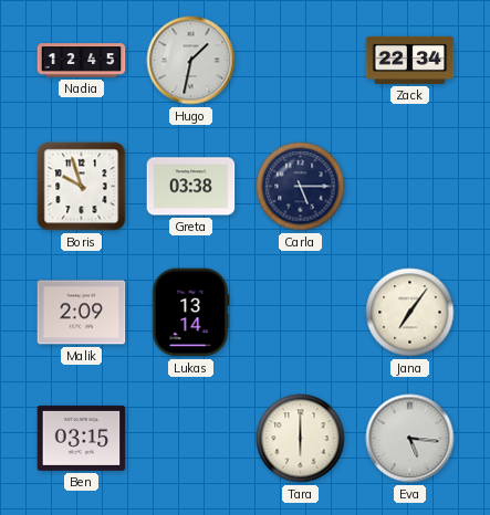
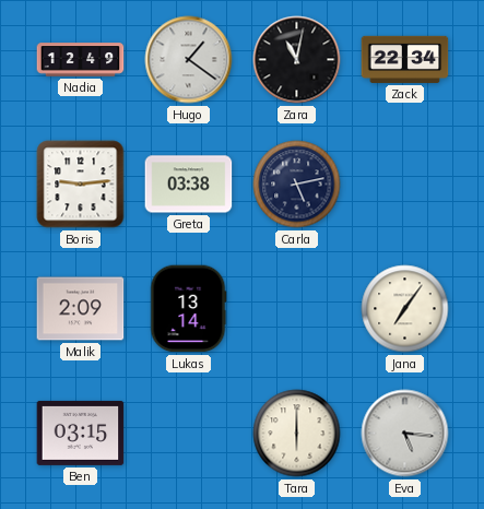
Nadia: 12:45 -> 12:49 (81, 60)
Hugo: 1:32 -> 1:21 (189, 60)
Zara: none -> 11:02 (297, 60)
Boris: 9:57 -> 9:14 (81, 185)
Carla: 5:15 -> 5:13 (297, 185)
